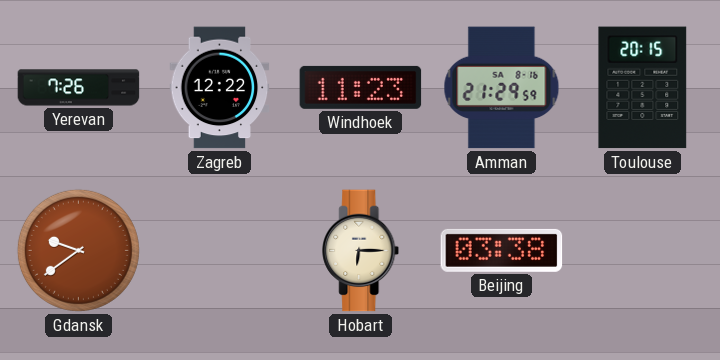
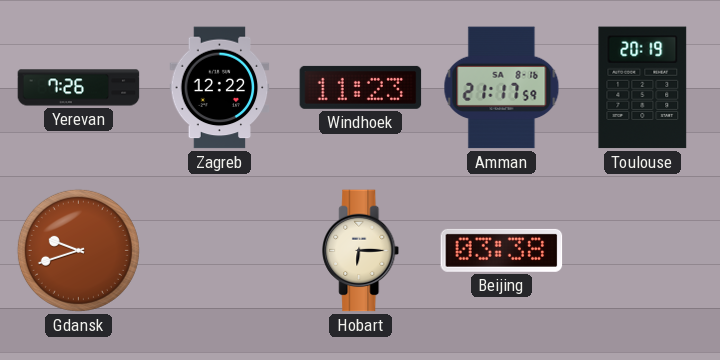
Amman: 21:29 -> 21:17 (502, 88)
Toulouse: 20:15 -> 20:19 (643, 88)
Gdansk: 9:39 -> 9:42 (78, 250)
